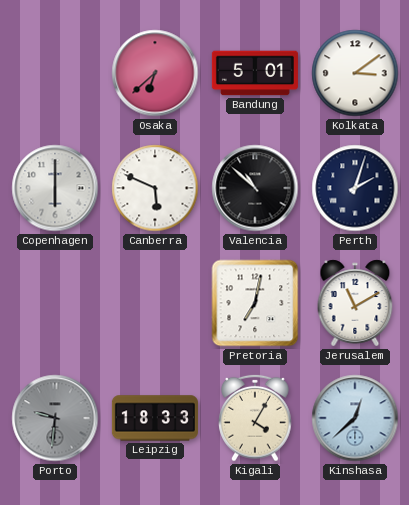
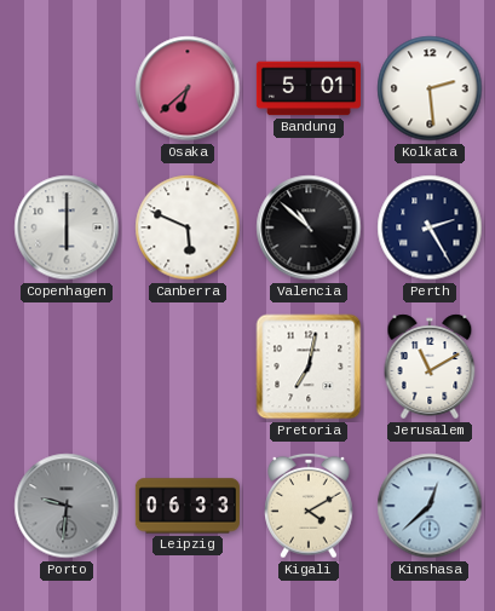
Kolkata: 3:09 -> 2:29 (430, 88)
Perth: 2:03 -> 2:25 (430, 227)
Leipzig: 18:33 -> 06:33 (188, 506)
Kigali: 4:05 -> 4:10 (309, 506)
